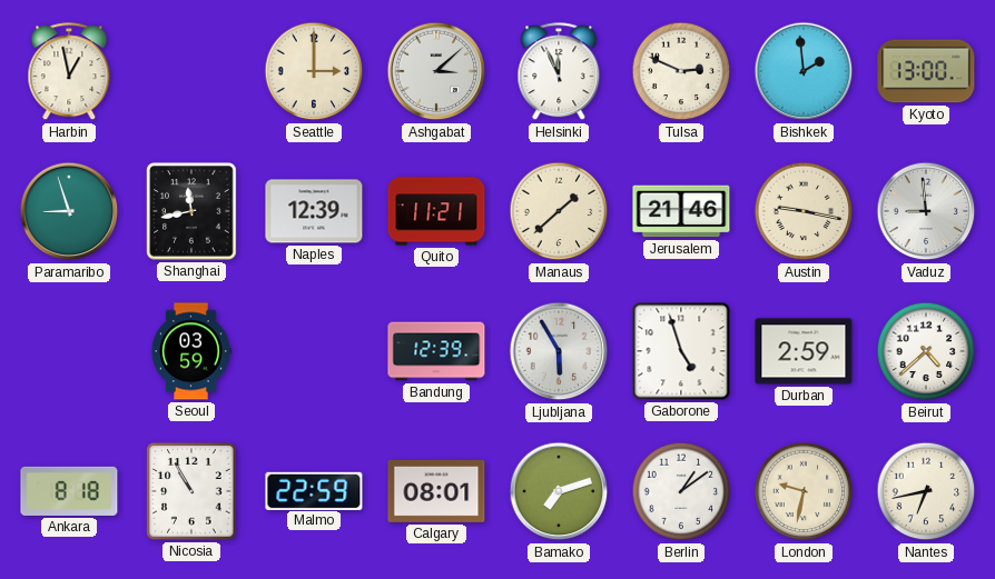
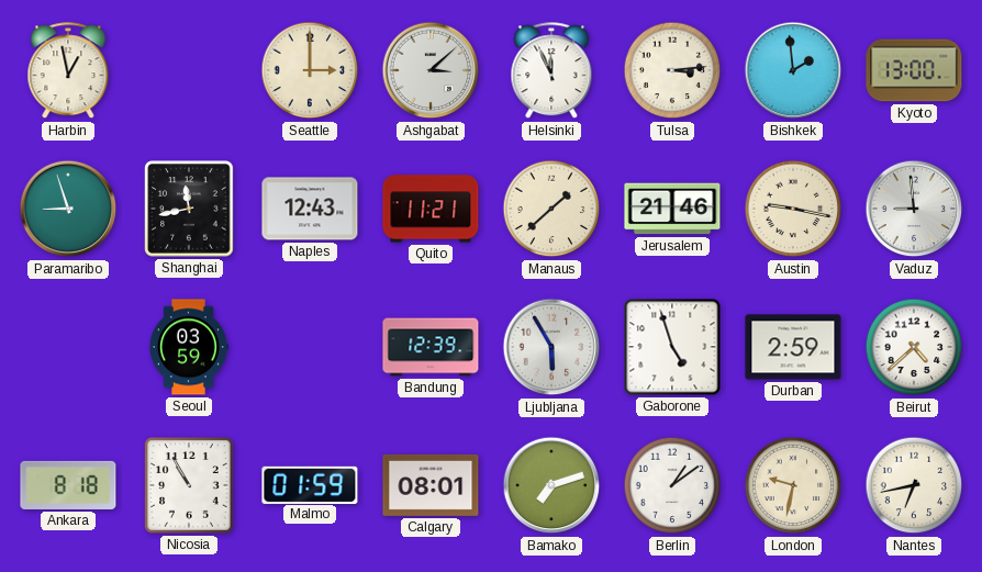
Tulsa: 2:49 -> 3:14 (672, 70)
Naples: 12:39 -> 12:43 (310, 209)
Malmo: 22:59 -> 01:59 (310, 484)
